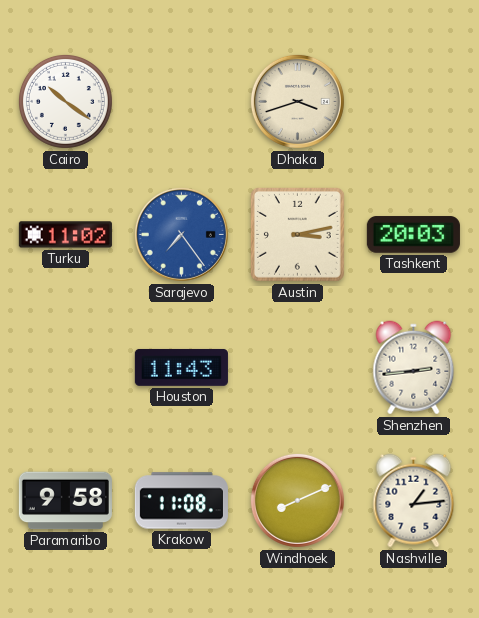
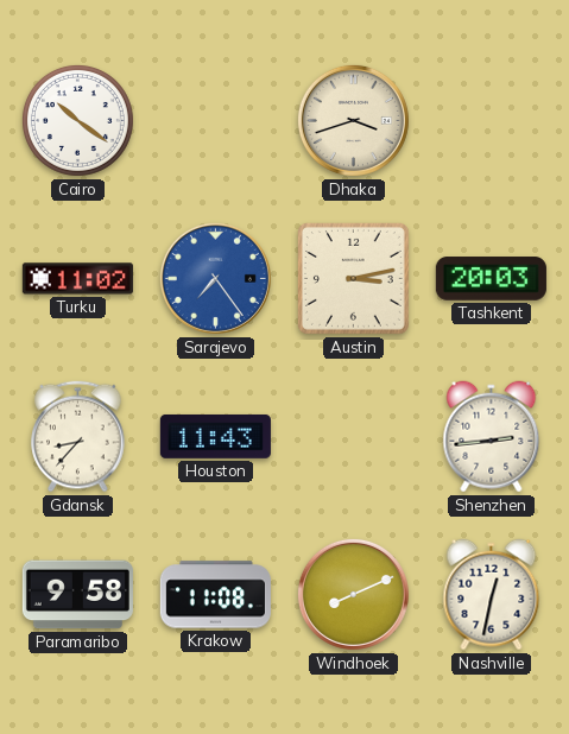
Gdansk: none -> 8:37 (78, 437)
Nashville: 1:14 -> 12:32 (492, 595)
